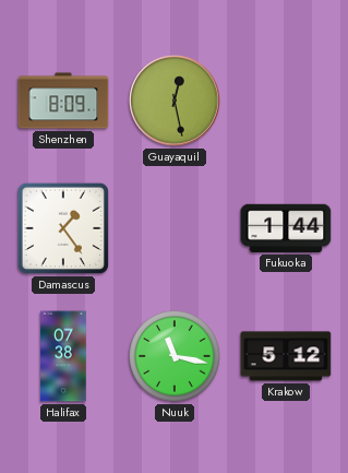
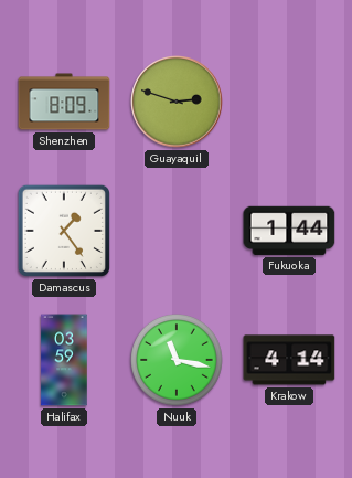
Guayaquil: 12:28 -> 2:48 (177, 102)
Halifax: 07:38 -> 03:59 (64, 360)
Krakow: 5:12 -> 4:14 (289, 360)
